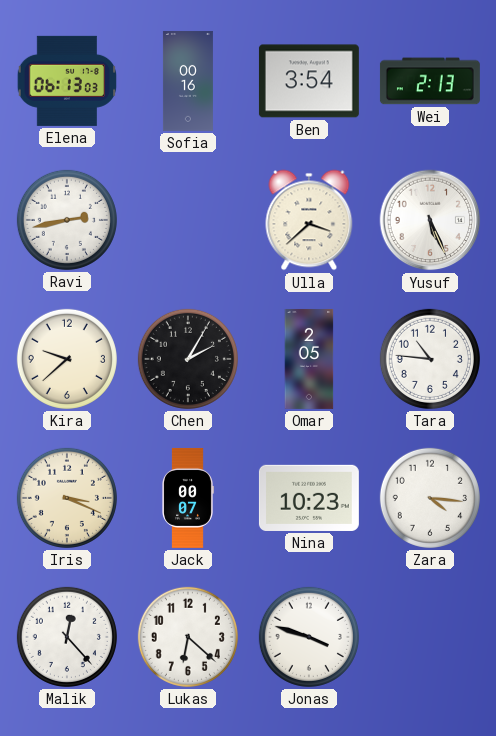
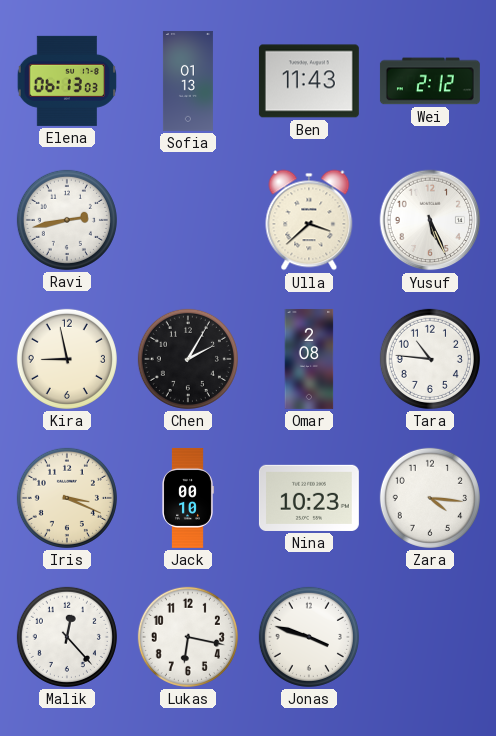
Sofia: 00:16 -> 01:13 (188, 81)
Ben: 3:54 -> 11:43 (309, 81)
Wei: 2:13 -> 2:12 (430, 81)
Kira: 9:38 -> 8:58 (67, 359)
Omar: 2:05 -> 2:08 (309, 359)
Jack: 00:07 -> 00:10 (188, 498)
Lukas: 6:22 -> 6:17 (188, 637)
